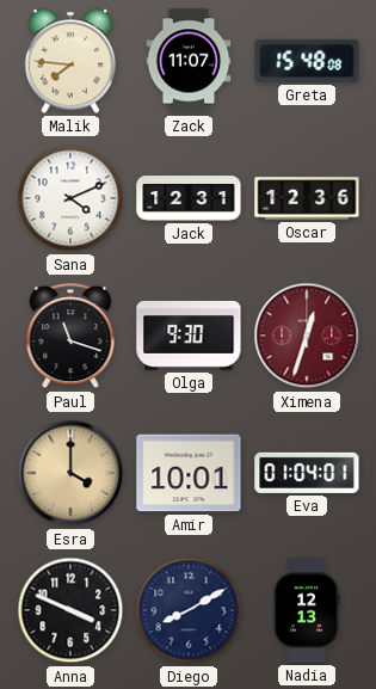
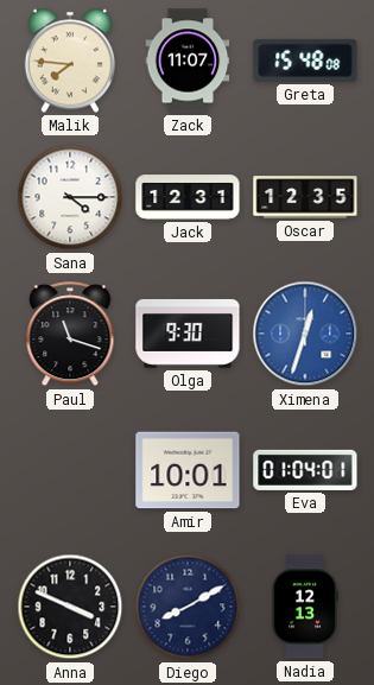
Sana: 4:11 -> 4:15 (70, 197)
Oscar: 12:36 -> 12:35 (305, 197)
Ximena dial: burgundy -> blue (305, 334)
Esra: 4:00 -> none (70, 473)
